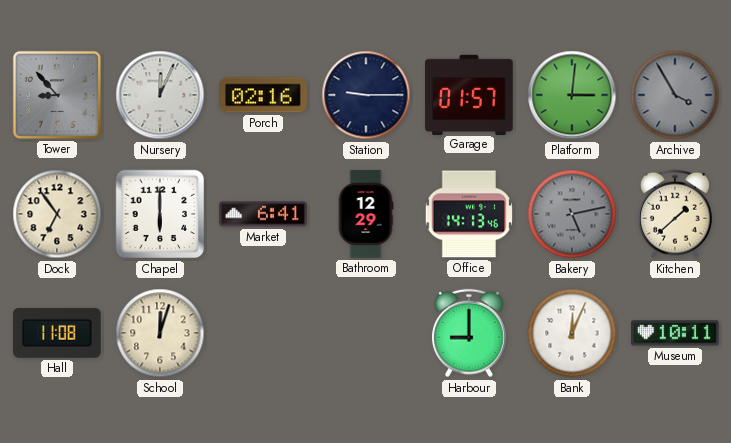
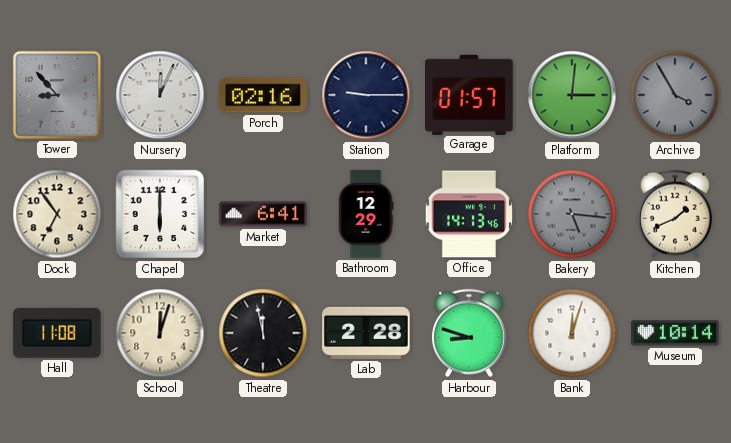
Bakery: 5:13 -> 5:16 (572, 214)
Kitchen: 1:38 -> 1:41 (675, 214)
Theatre: none -> 11:58 (263, 333)
Lab: none -> 2:28 (366, 333)
Harbour: 9:00 -> 8:48 (469, 333)
Bank: 12:04 -> 12:03 (572, 333)
Museum: 10:11 -> 10:14 (675, 333)
